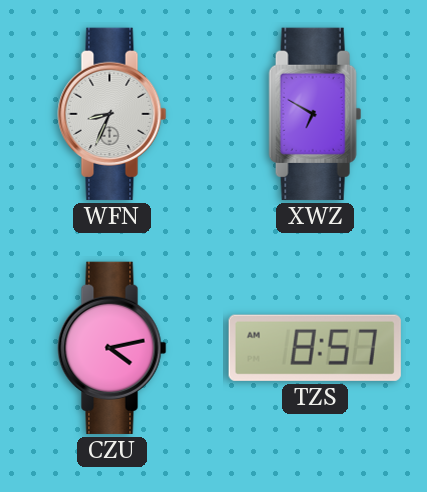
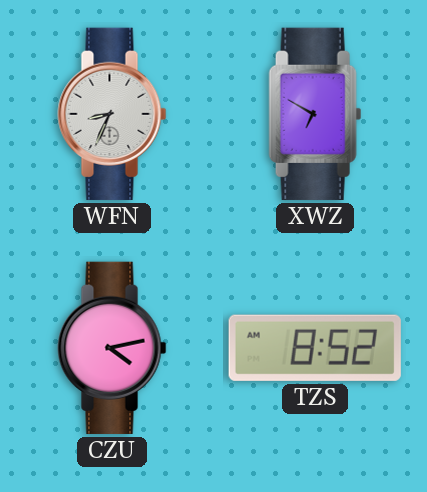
TZS: 8:57 -> 8:52 (315, 348)
